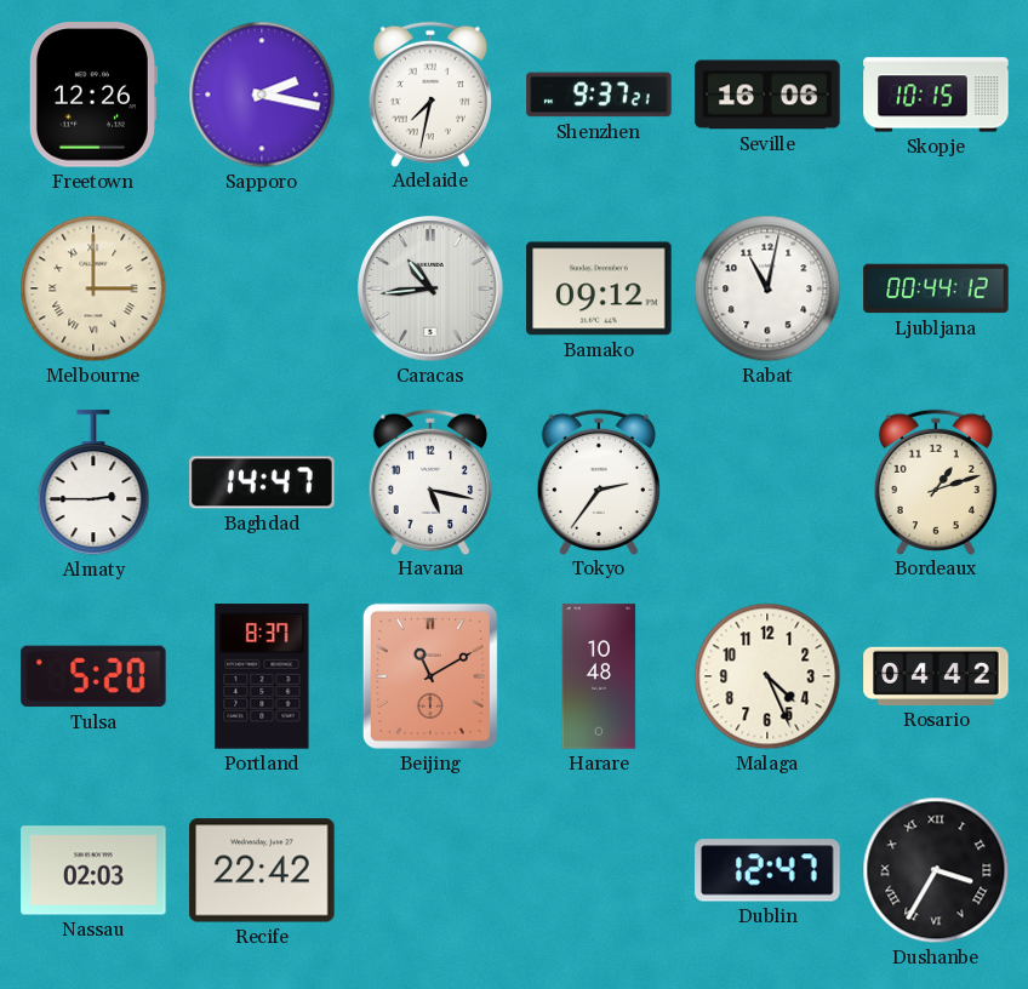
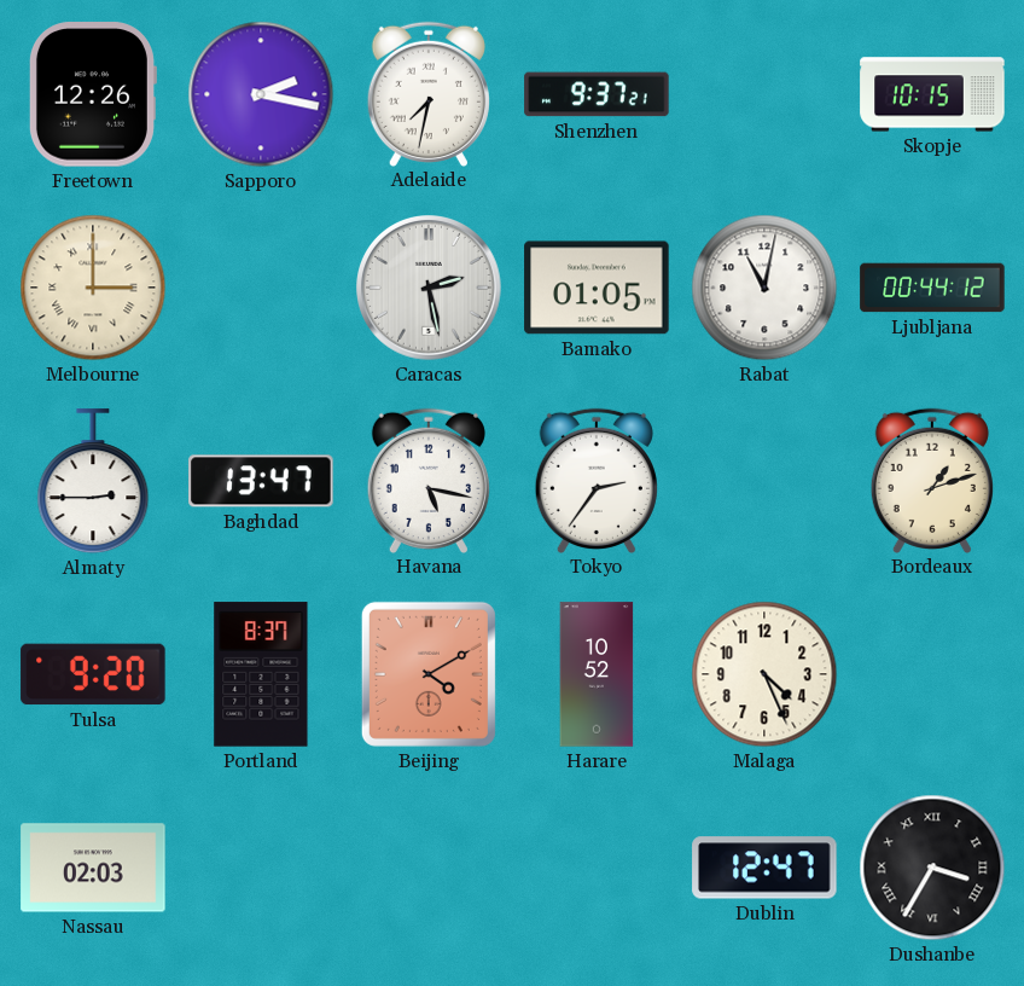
Seville: 16:06 -> none (767, 95)
Caracas: 10:44 -> 2:28 (430, 289)
Bamako: 09:12 -> 01:05 (597, 288)
Baghdad: 14:47 -> 13:47 (261, 481)
Tulsa: 5:20 -> 9:20 (93, 674)
Beijing: 11:10 -> 4:10 (429, 674)
Harare: 10:48 -> 10:52 (597, 674)
Rosario: 04:42 -> none (936, 676)
Recife: 22:42 -> none (262, 870)
